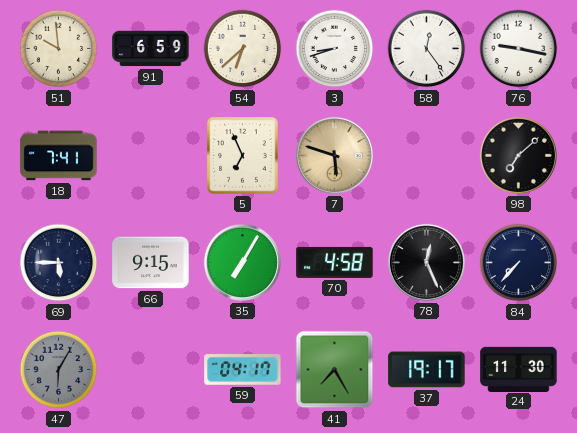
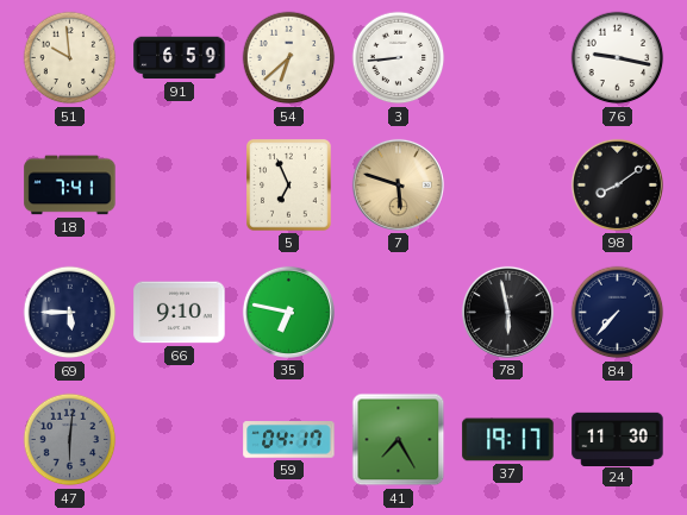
3: 8:42 -> 8:44 (399, 58)
58: 12:24 -> none (427, 49)
98: 7:08 -> 8:09 (617, 184)
66: 9:15 -> 9:10 (180, 313)
35: 7:05 -> 6:47 (288, 312)
70: 4:58 -> none (335, 262)
78: 12:26 -> 5:58 (507, 312)
47: 6:05 -> 6:01 (70, 440)
